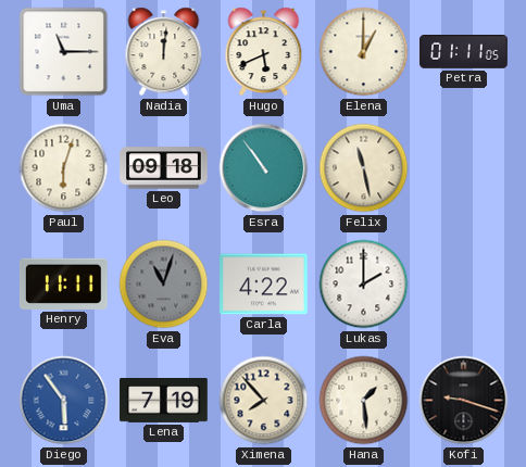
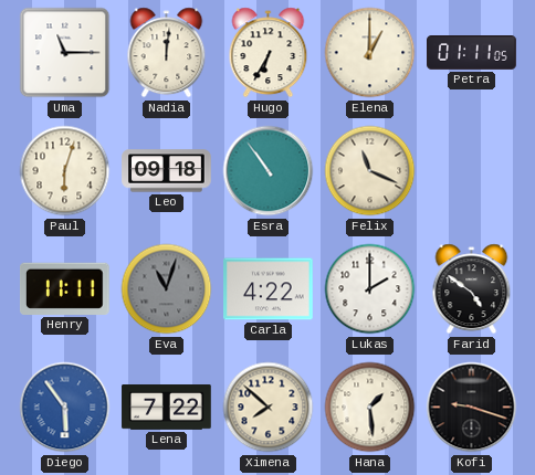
Hugo: 5:41 -> 6:35 (269, 53)
Felix: 11:28 -> 11:19 (370, 171)
Farid: none -> 4:51 (472, 289)
Lena: 7:19 -> 7:22 (167, 408)
Ximena: 7:53 -> 7:52 (269, 408)
